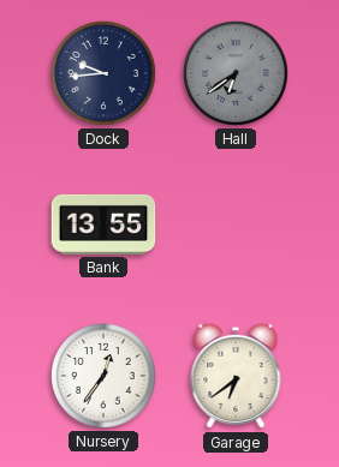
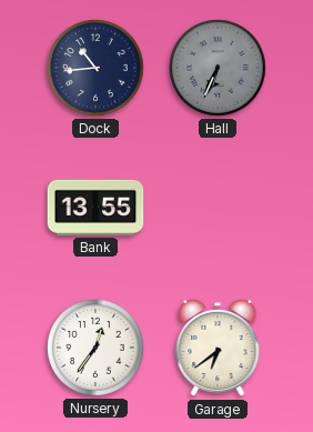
Dock: 9:44 -> 10:44 (97, 69)
Hall: 6:39 -> 6:34 (219, 69)
